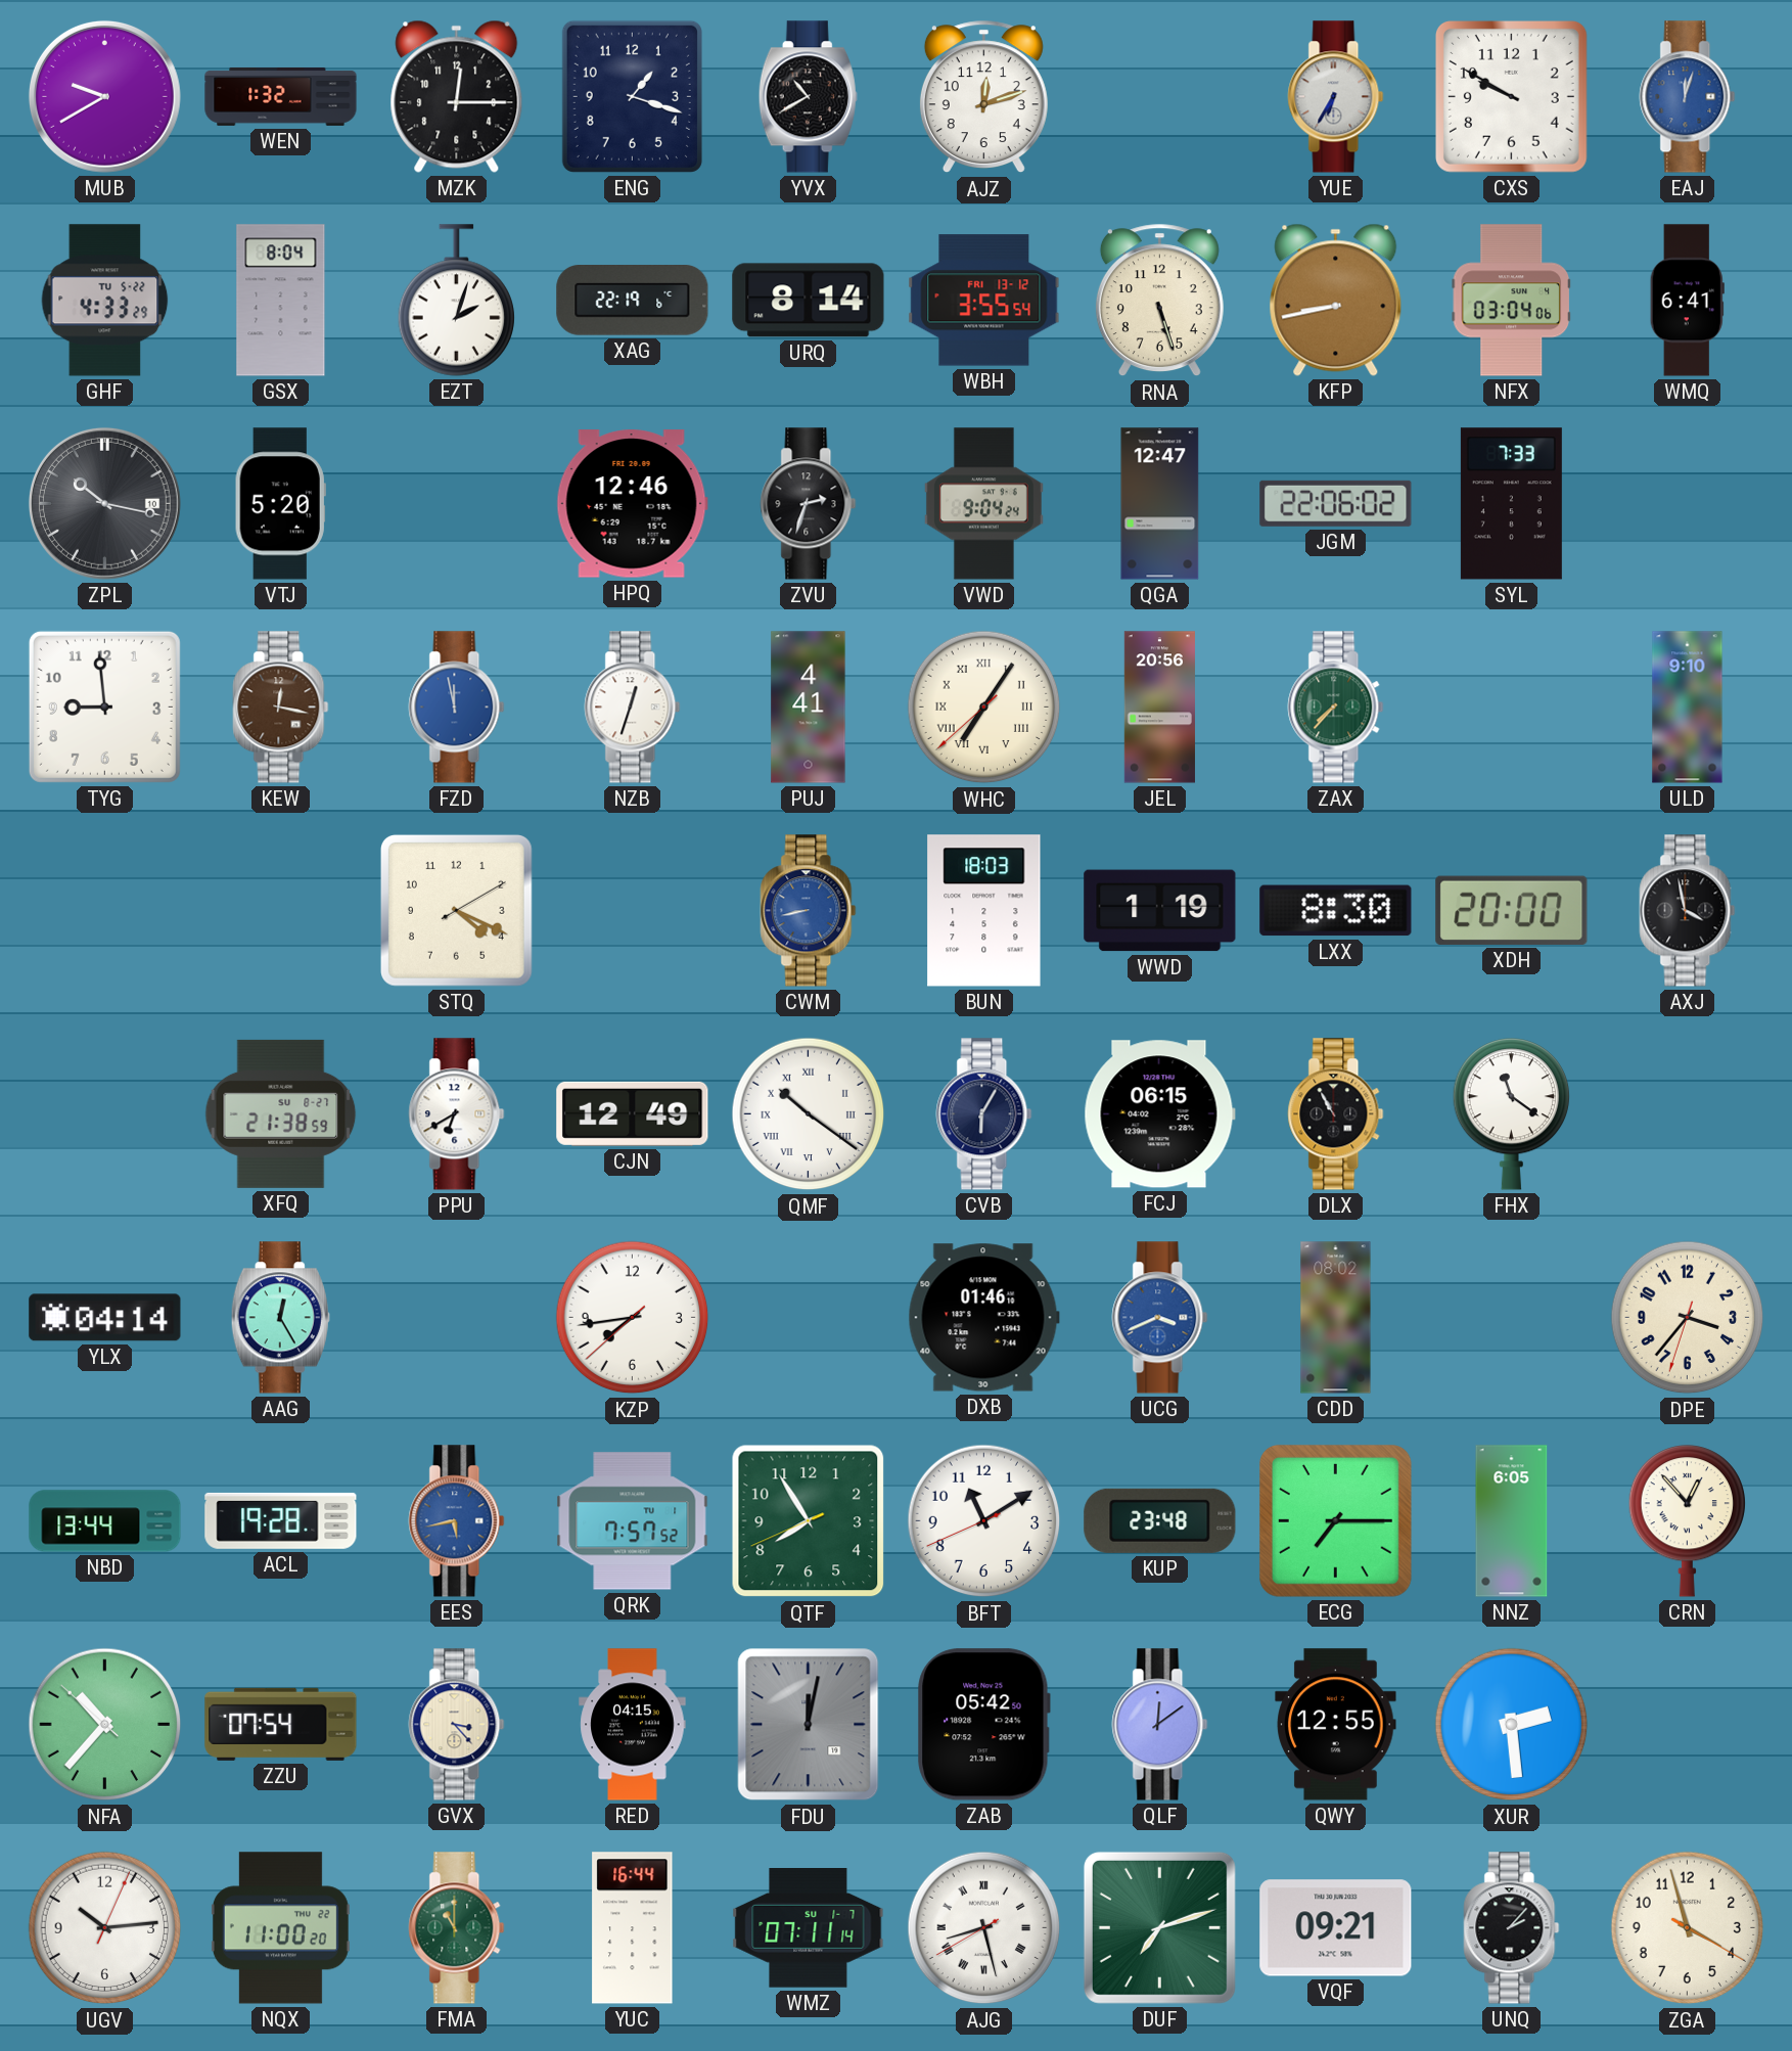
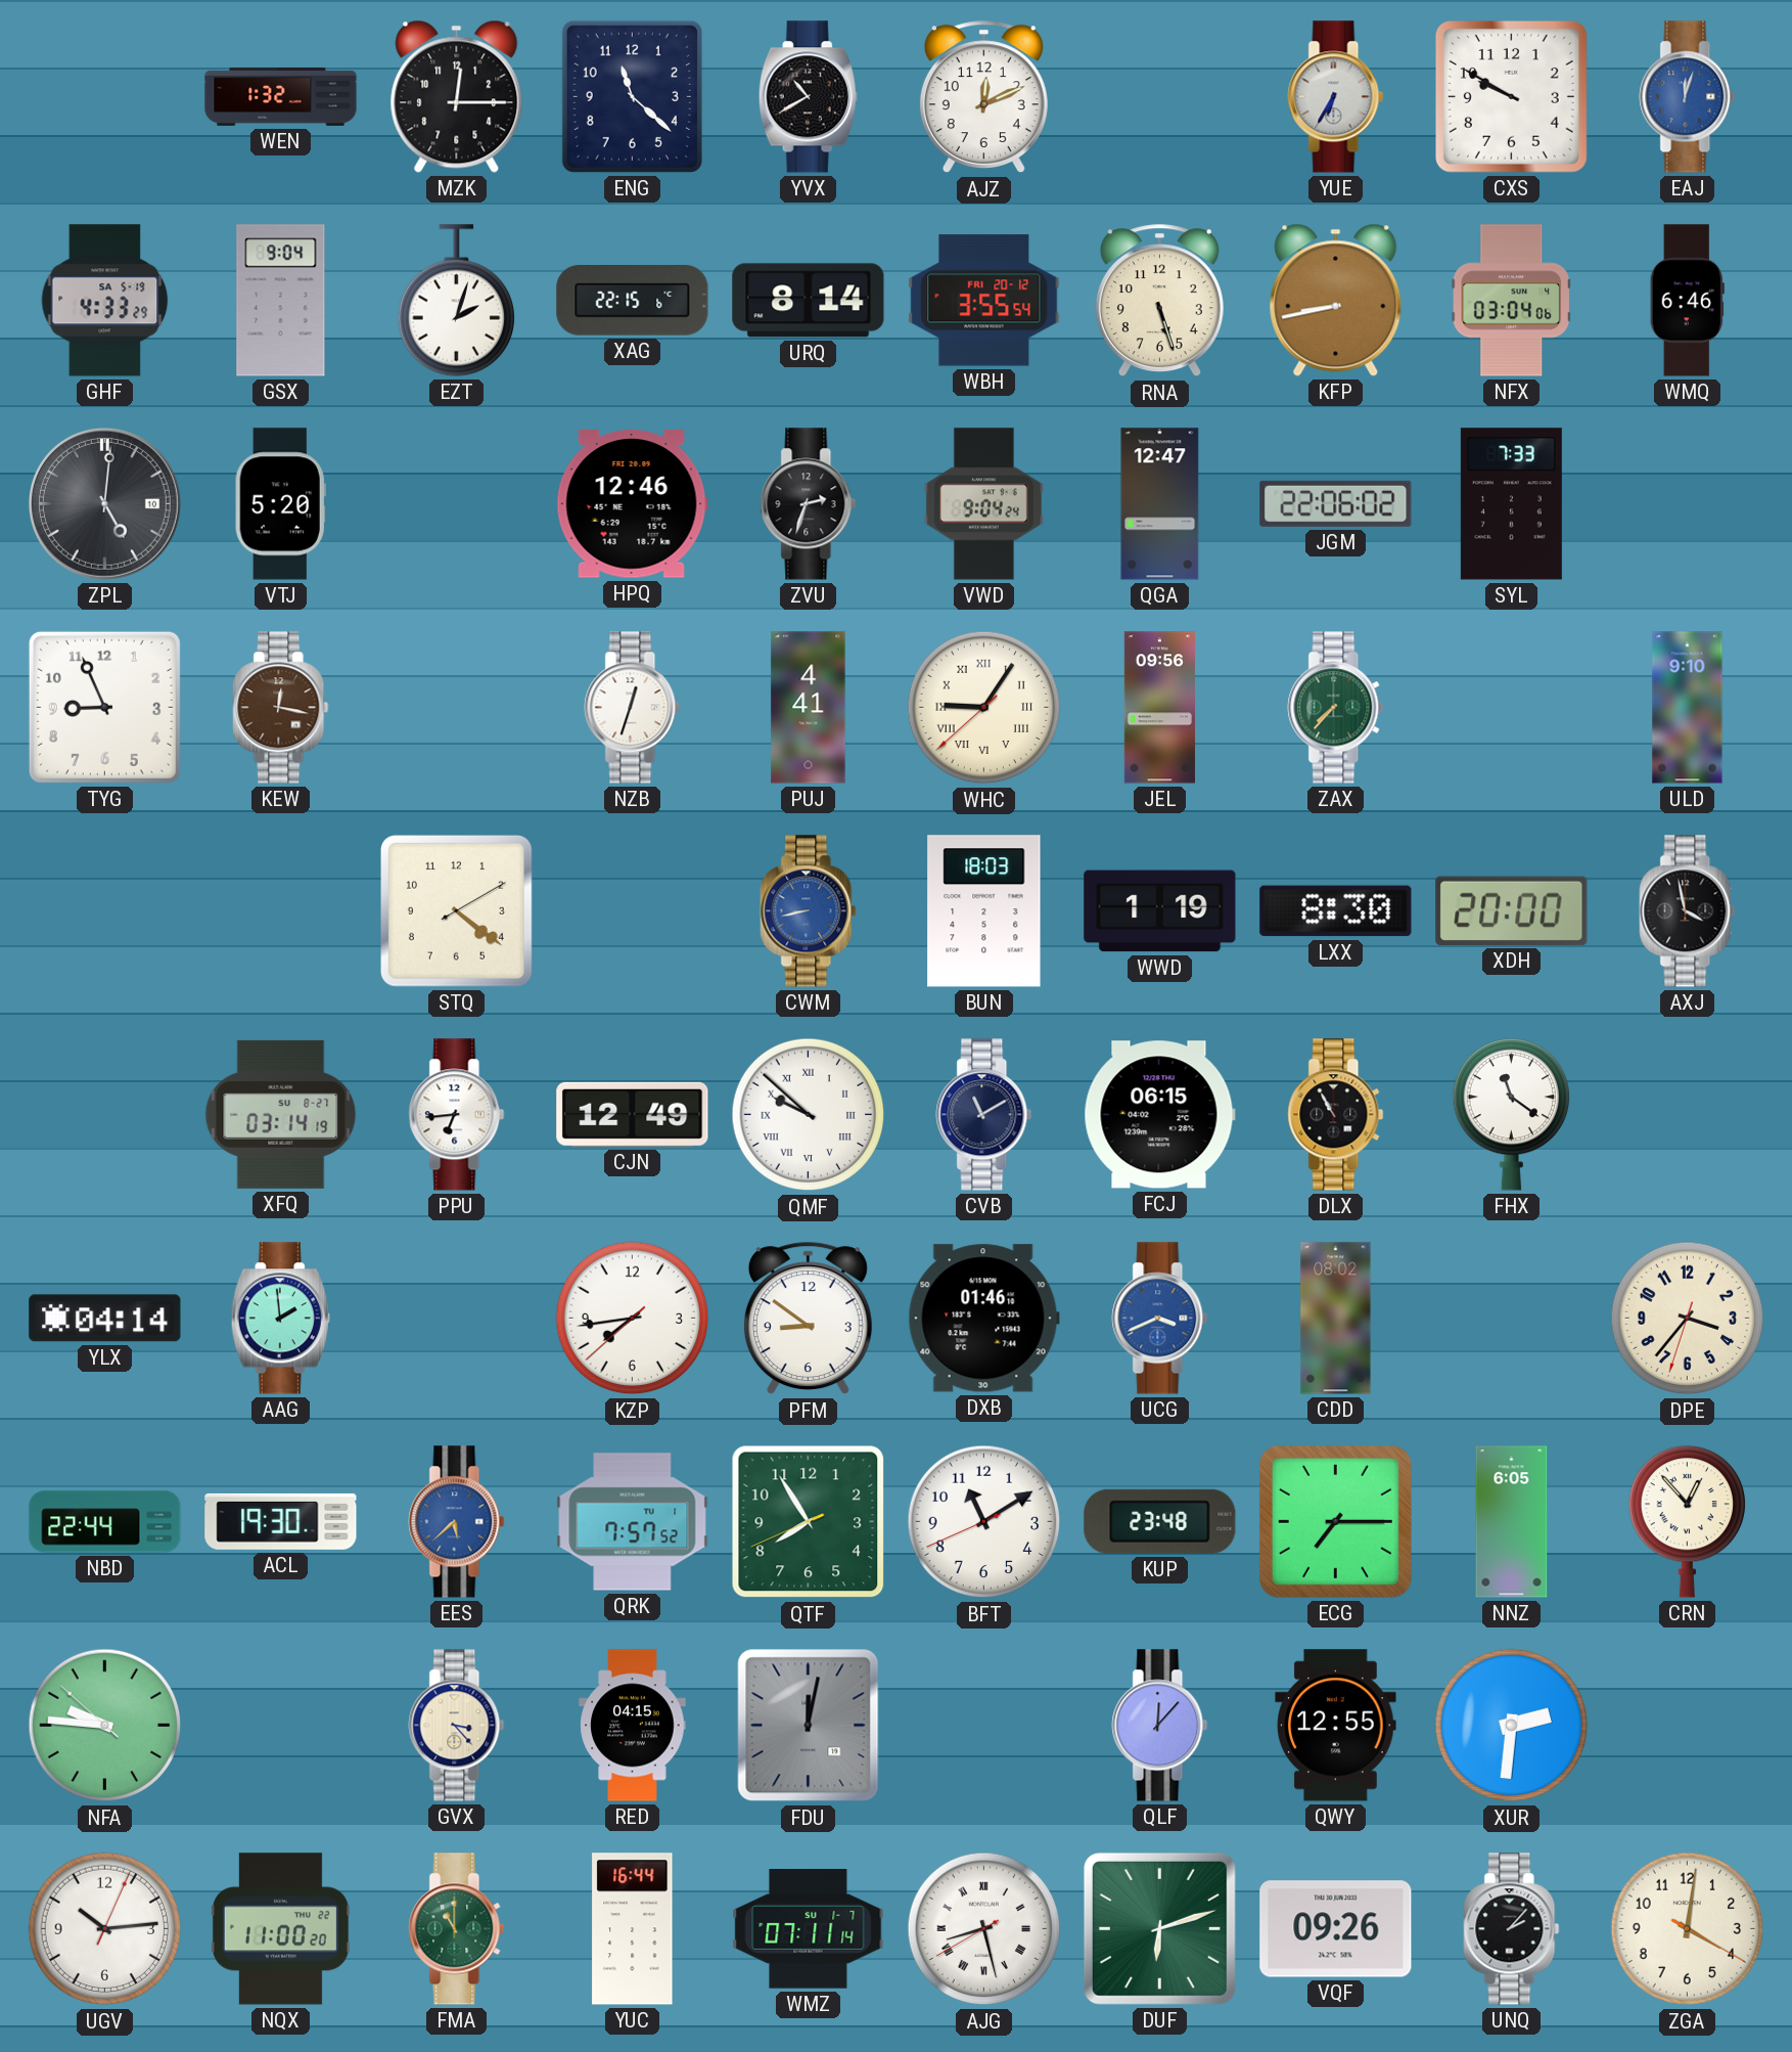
MUB: 9:40 -> none (104, 96)
ENG: 1:18 -> 11:22 (632, 96)
AJZ: 12:12 -> 12:11 (983, 97)
GHF date: TU 5-22 -> SA 5-19 (105, 301)
GSX: 8:04 -> 9:04 (281, 301)
XAG: 22:19 -> 22:15 (633, 301)
WBH date: FRI 13-12 -> FRI 20-12 (984, 301)
WMQ: 6:41 -> 6:46 (1687, 301)
ZPL: 10:17 -> 5:01 (104, 503)
TYG: 8:59 -> 8:56 (104, 707)
FZD: 11:58 -> none (457, 708)
WHC: 7:05 -> 9:05 (984, 708)
JEL: 20:56 -> 09:56 (1159, 708)
STQ: 4:19 -> 4:21 (456, 910)
XFQ: 21:38 -> 03:14 (281, 1114)
PPU: 6:40 -> 6:44 (457, 1115)
QMF: 10:21 -> 9:52 (809, 1115)
CVB: 6:05 -> 11:10 (984, 1115)
AAG: 12:25 -> 1:59 (280, 1319)
PFM: none -> 8:51 (808, 1319)
NBD: 13:44 -> 22:44 (105, 1522)
ACL: 19:28 -> 19:30 (281, 1521)
EES: 5:43 -> 5:38 (457, 1522)
NFA: 10:36 -> 9:45 (105, 1726)
ZZU: 07:54 -> none (281, 1724)
ZAB: 05:42 -> none (983, 1725)
QLF: 12:09 -> 12:07 (1160, 1726)
XUR: 2:29 -> 2:31 (1512, 1726)
DUF: 7:12 -> 6:12 (1159, 1928)
VQF: 09:21 -> 09:26 (1336, 1929)
ZGA: 3:57 -> 4:01 (1688, 1929)
